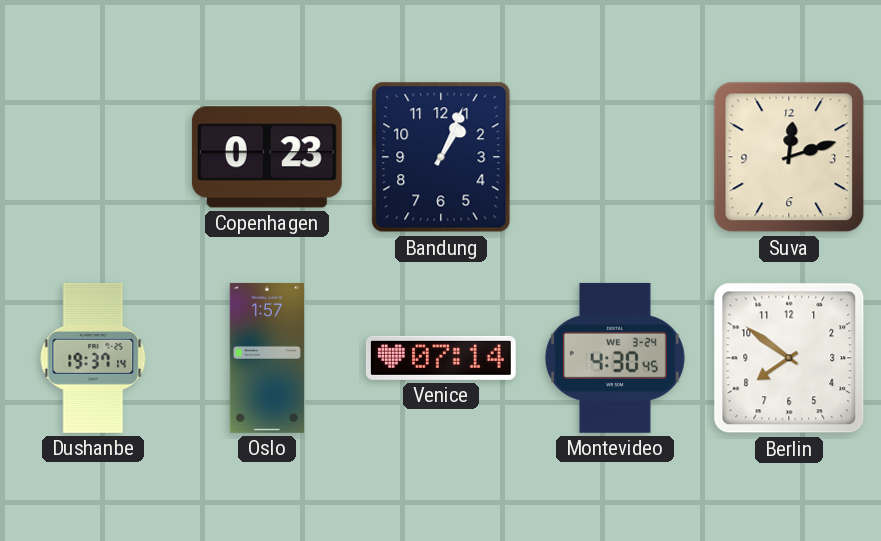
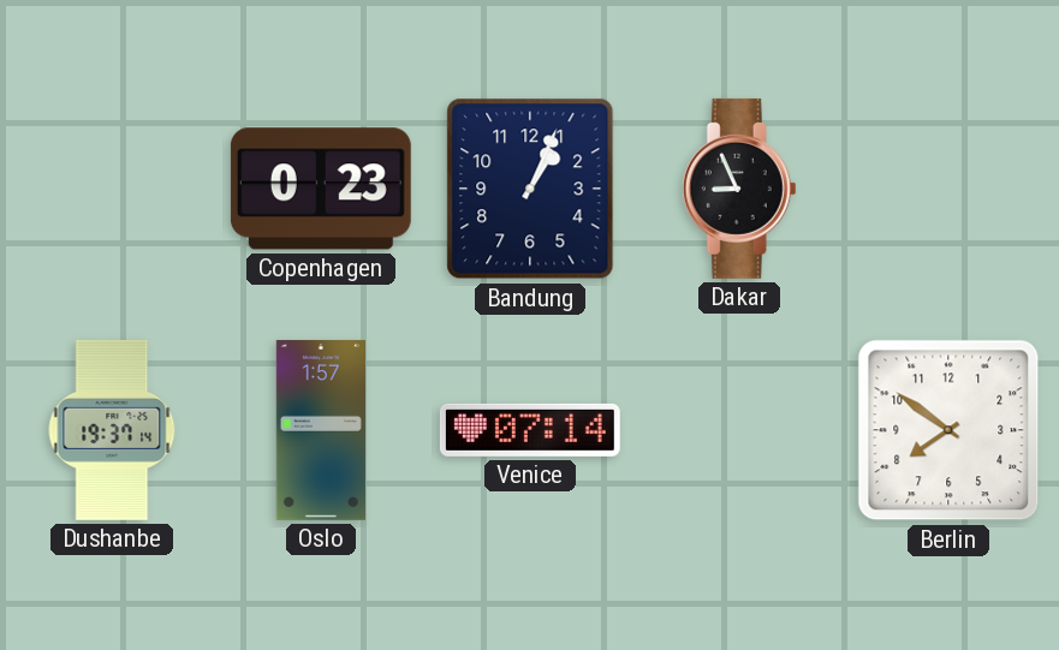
Dakar: none -> 8:56 (739, 189)
Suva: 12:12 -> none (789, 157)
Montevideo: 4:30 -> none (615, 358)
